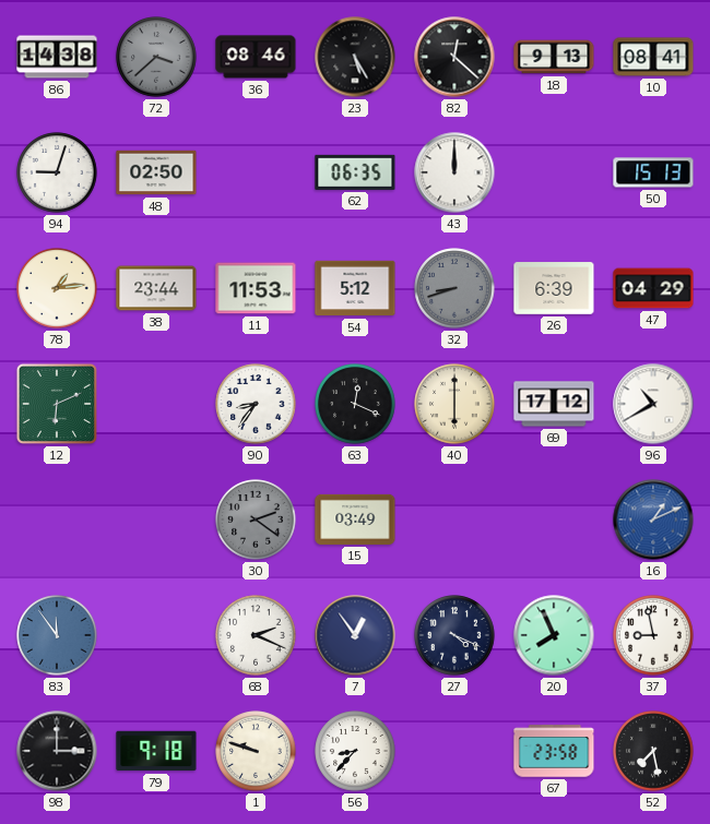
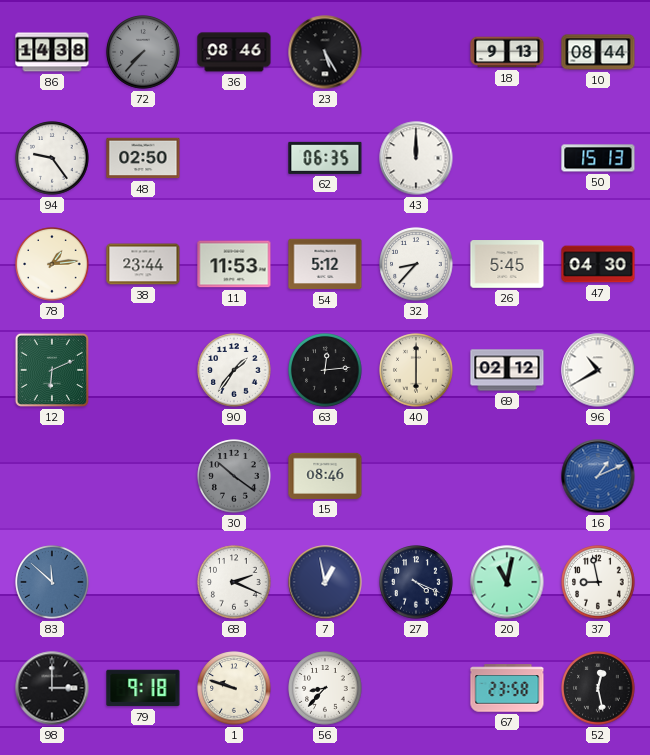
72: 3:38 -> 7:37 (143, 52)
82: 12:22 -> none (454, 57)
10: 08:41 -> 08:44 (598, 52)
94: 9:03 -> 9:24 (52, 158)
32: 8:42 -> 8:37 (416, 264)
32 dial: grey -> white (416, 264)
26: 6:39 -> 5:45 (507, 264)
47: 04:29 -> 04:30 (598, 264)
90: 8:36 -> 1:36 (234, 370)
63: 12:19 -> 12:14 (325, 370)
69: 17:12 -> 02:12 (507, 370)
30: 2:21 -> 10:21 (234, 476)
15: 03:49 -> 08:46 (325, 476)
83: 11:54 -> 11:52 (52, 582)
7: 12:54 -> 12:58 (325, 582)
20: 7:56 -> 11:02 (507, 582)
52: 7:28 -> 12:28 (598, 688)
